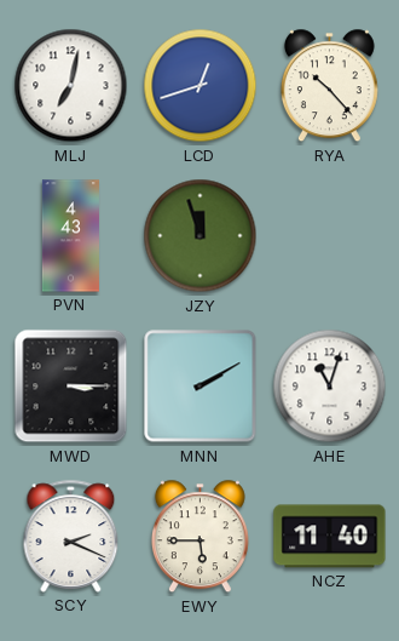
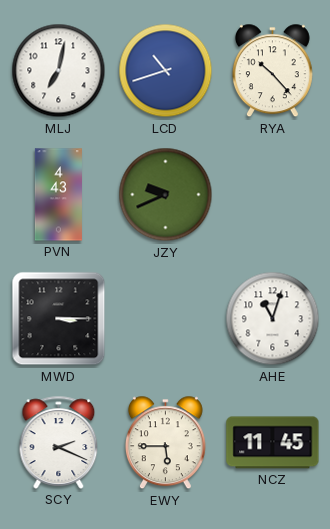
LCD: 12:42 -> 10:42 (166, 71)
JZY: 11:57 -> 9:41 (166, 195)
MNN: 2:10 -> none (201, 387)
NCZ: 11:40 -> 11:45 (273, 443)
